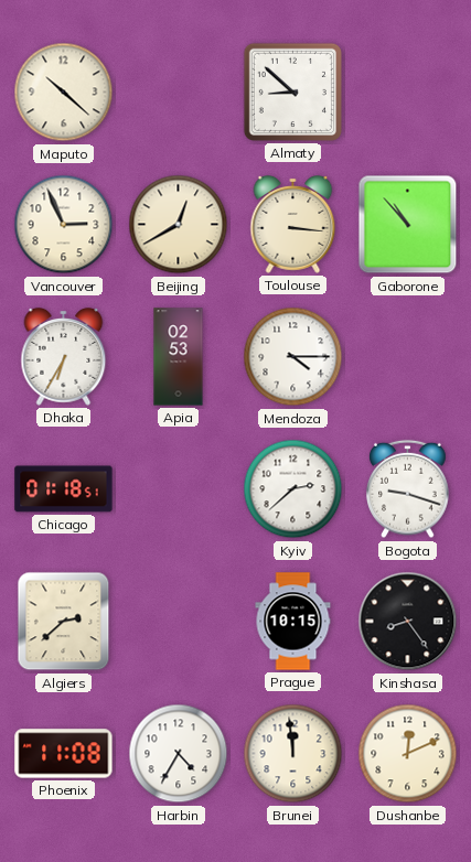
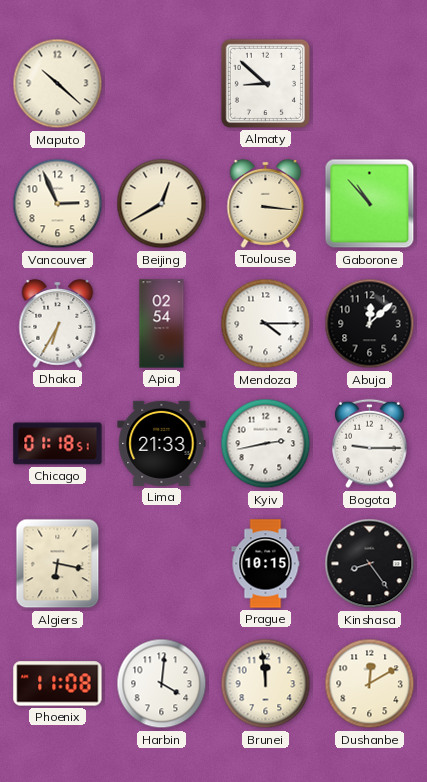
Apia: 02:53 -> 02:54 (162, 324)
Abuja: none -> 12:08 (370, 324)
Lima: none -> 21:33 (162, 443)
Kyiv: 2:38 -> 2:43 (266, 444)
Bogota: 9:18 -> 9:15 (370, 444)
Algiers: 2:38 -> 6:17 (58, 564)
Harbin: 4:35 -> 4:01 (162, 684)
Dushanbe: 12:11 -> 12:10 (370, 684)
